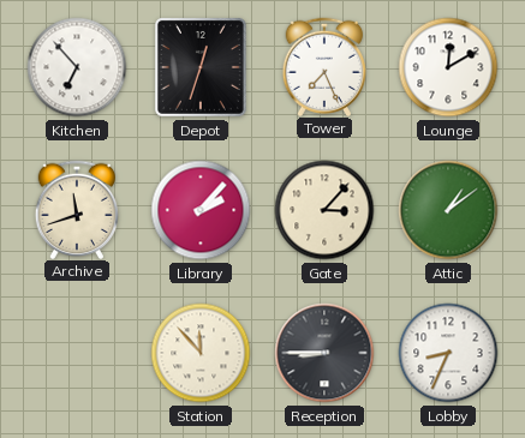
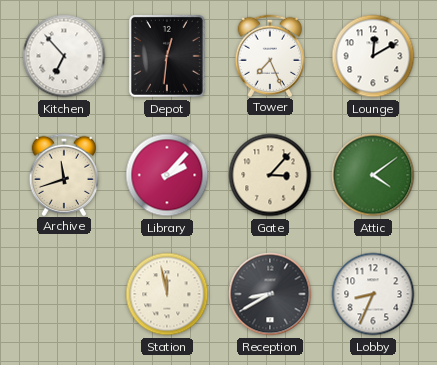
Depot: 12:33 -> 12:31 (167, 56)
Attic: 1:09 -> 4:09 (373, 175)
Station: 11:53 -> 11:58 (167, 294)
Reception: 8:45 -> 8:40 (270, 294)
